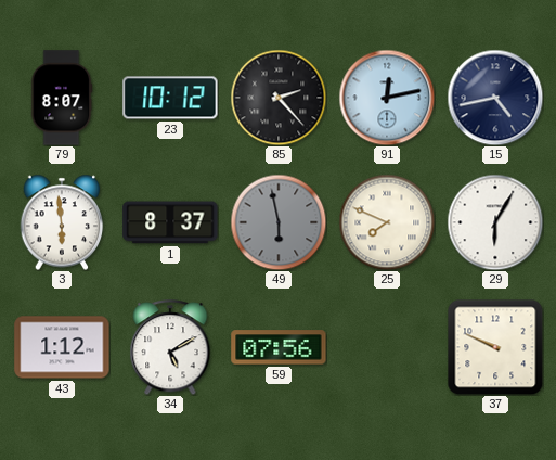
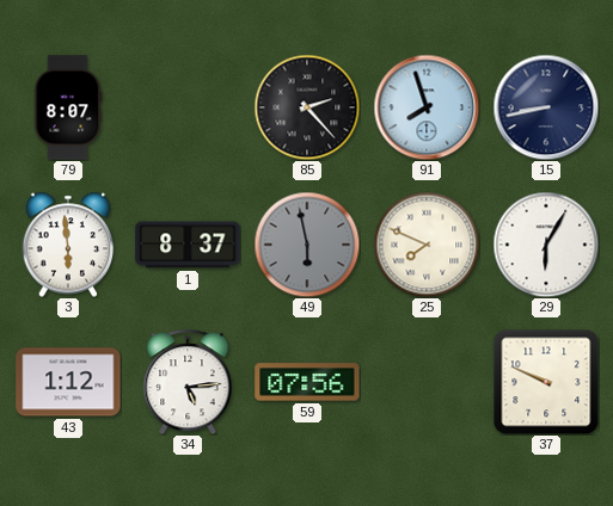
23: 10:12 -> none (170, 98)
91: 12:13 -> 7:57 (427, 107)
15: 4:43 -> 8:43 (546, 107)
34: 5:10 -> 5:14 (188, 382)
